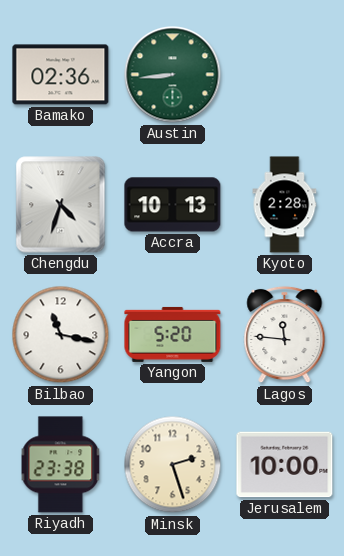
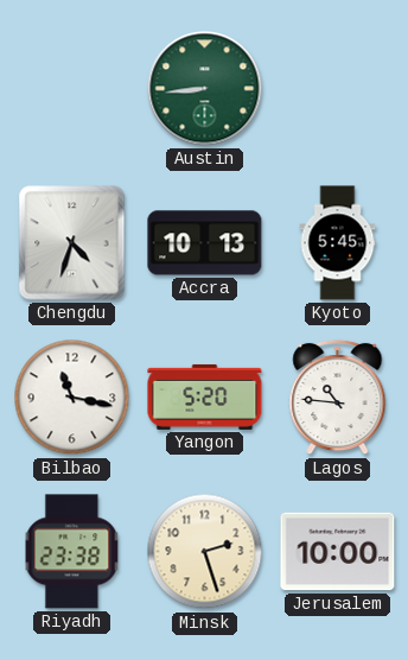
Bamako: 02:36 -> none (61, 75)
Kyoto: 2:28 -> 5:45 (338, 243)
Lagos: 11:46 -> 10:46 (338, 398)
